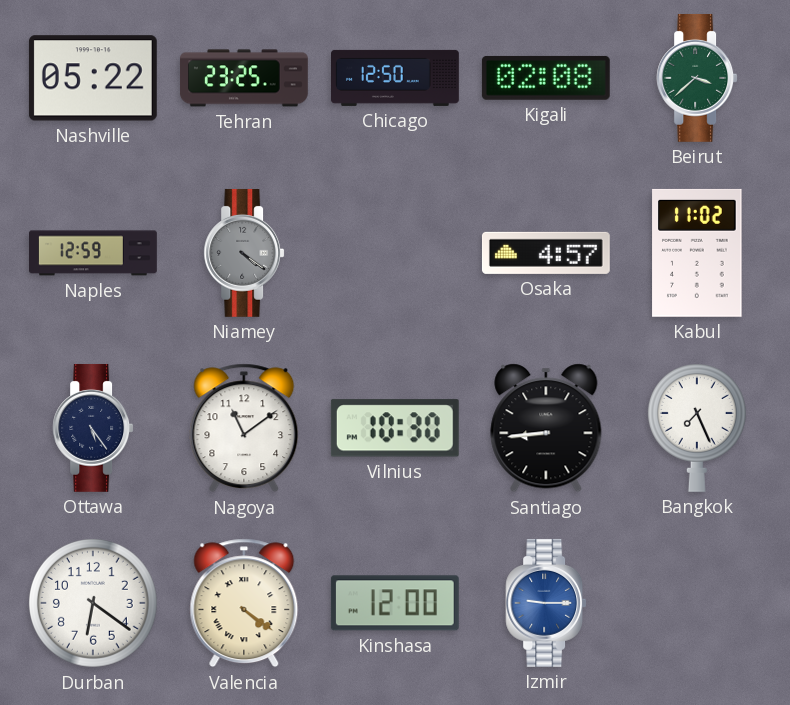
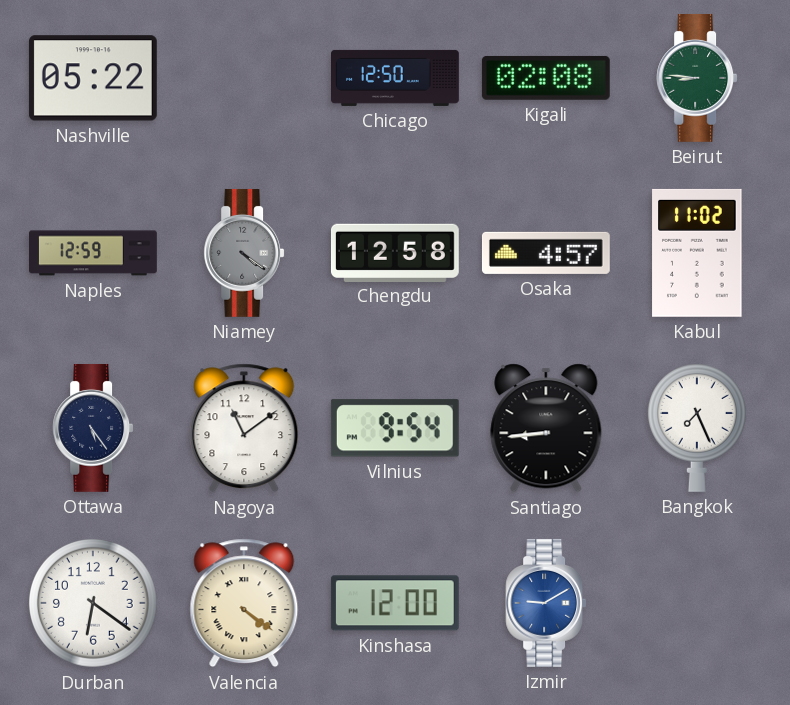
Tehran: 23:25 -> none (245, 78)
Beirut: 3:38 -> 8:46 (697, 78)
Chengdu: none -> 12:58 (395, 252)
Vilnius: 10:30 -> 9:54 (395, 428)
Izmir: 9:15 -> 9:10 (546, 603)
